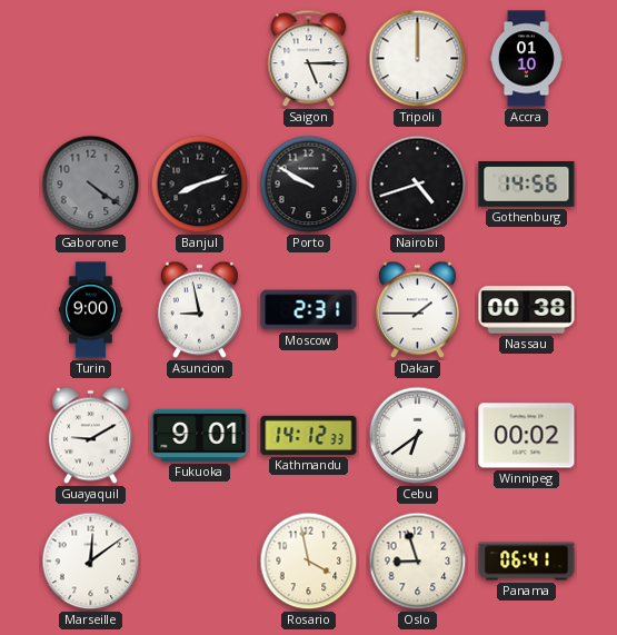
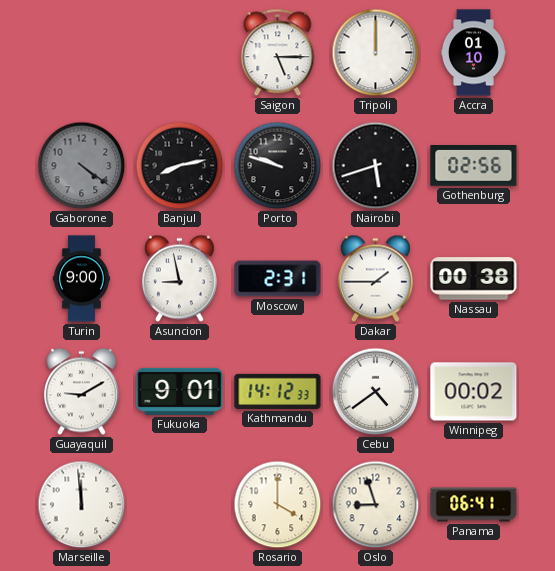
Banjul: 8:12 -> 8:13 (180, 166)
Porto: 9:50 -> 9:48 (278, 166)
Nairobi: 4:42 -> 5:42 (376, 166)
Gothenburg: 14:56 -> 02:56 (474, 166)
Cebu: 6:39 -> 4:39 (376, 392)
Marseille: 12:09 -> 11:59 (82, 505)
Rosario: 3:58 -> 4:00 (278, 505)
